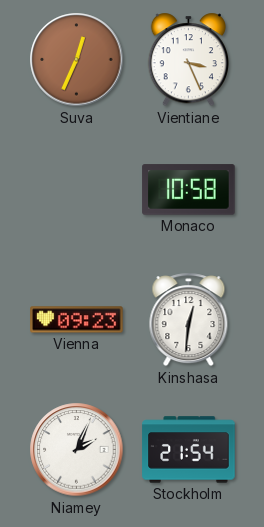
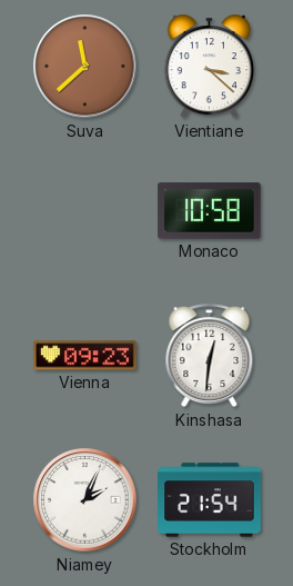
Suva: 12:34 -> 11:38 (85, 67)
Vientiane: 3:26 -> 3:22 (209, 67)
